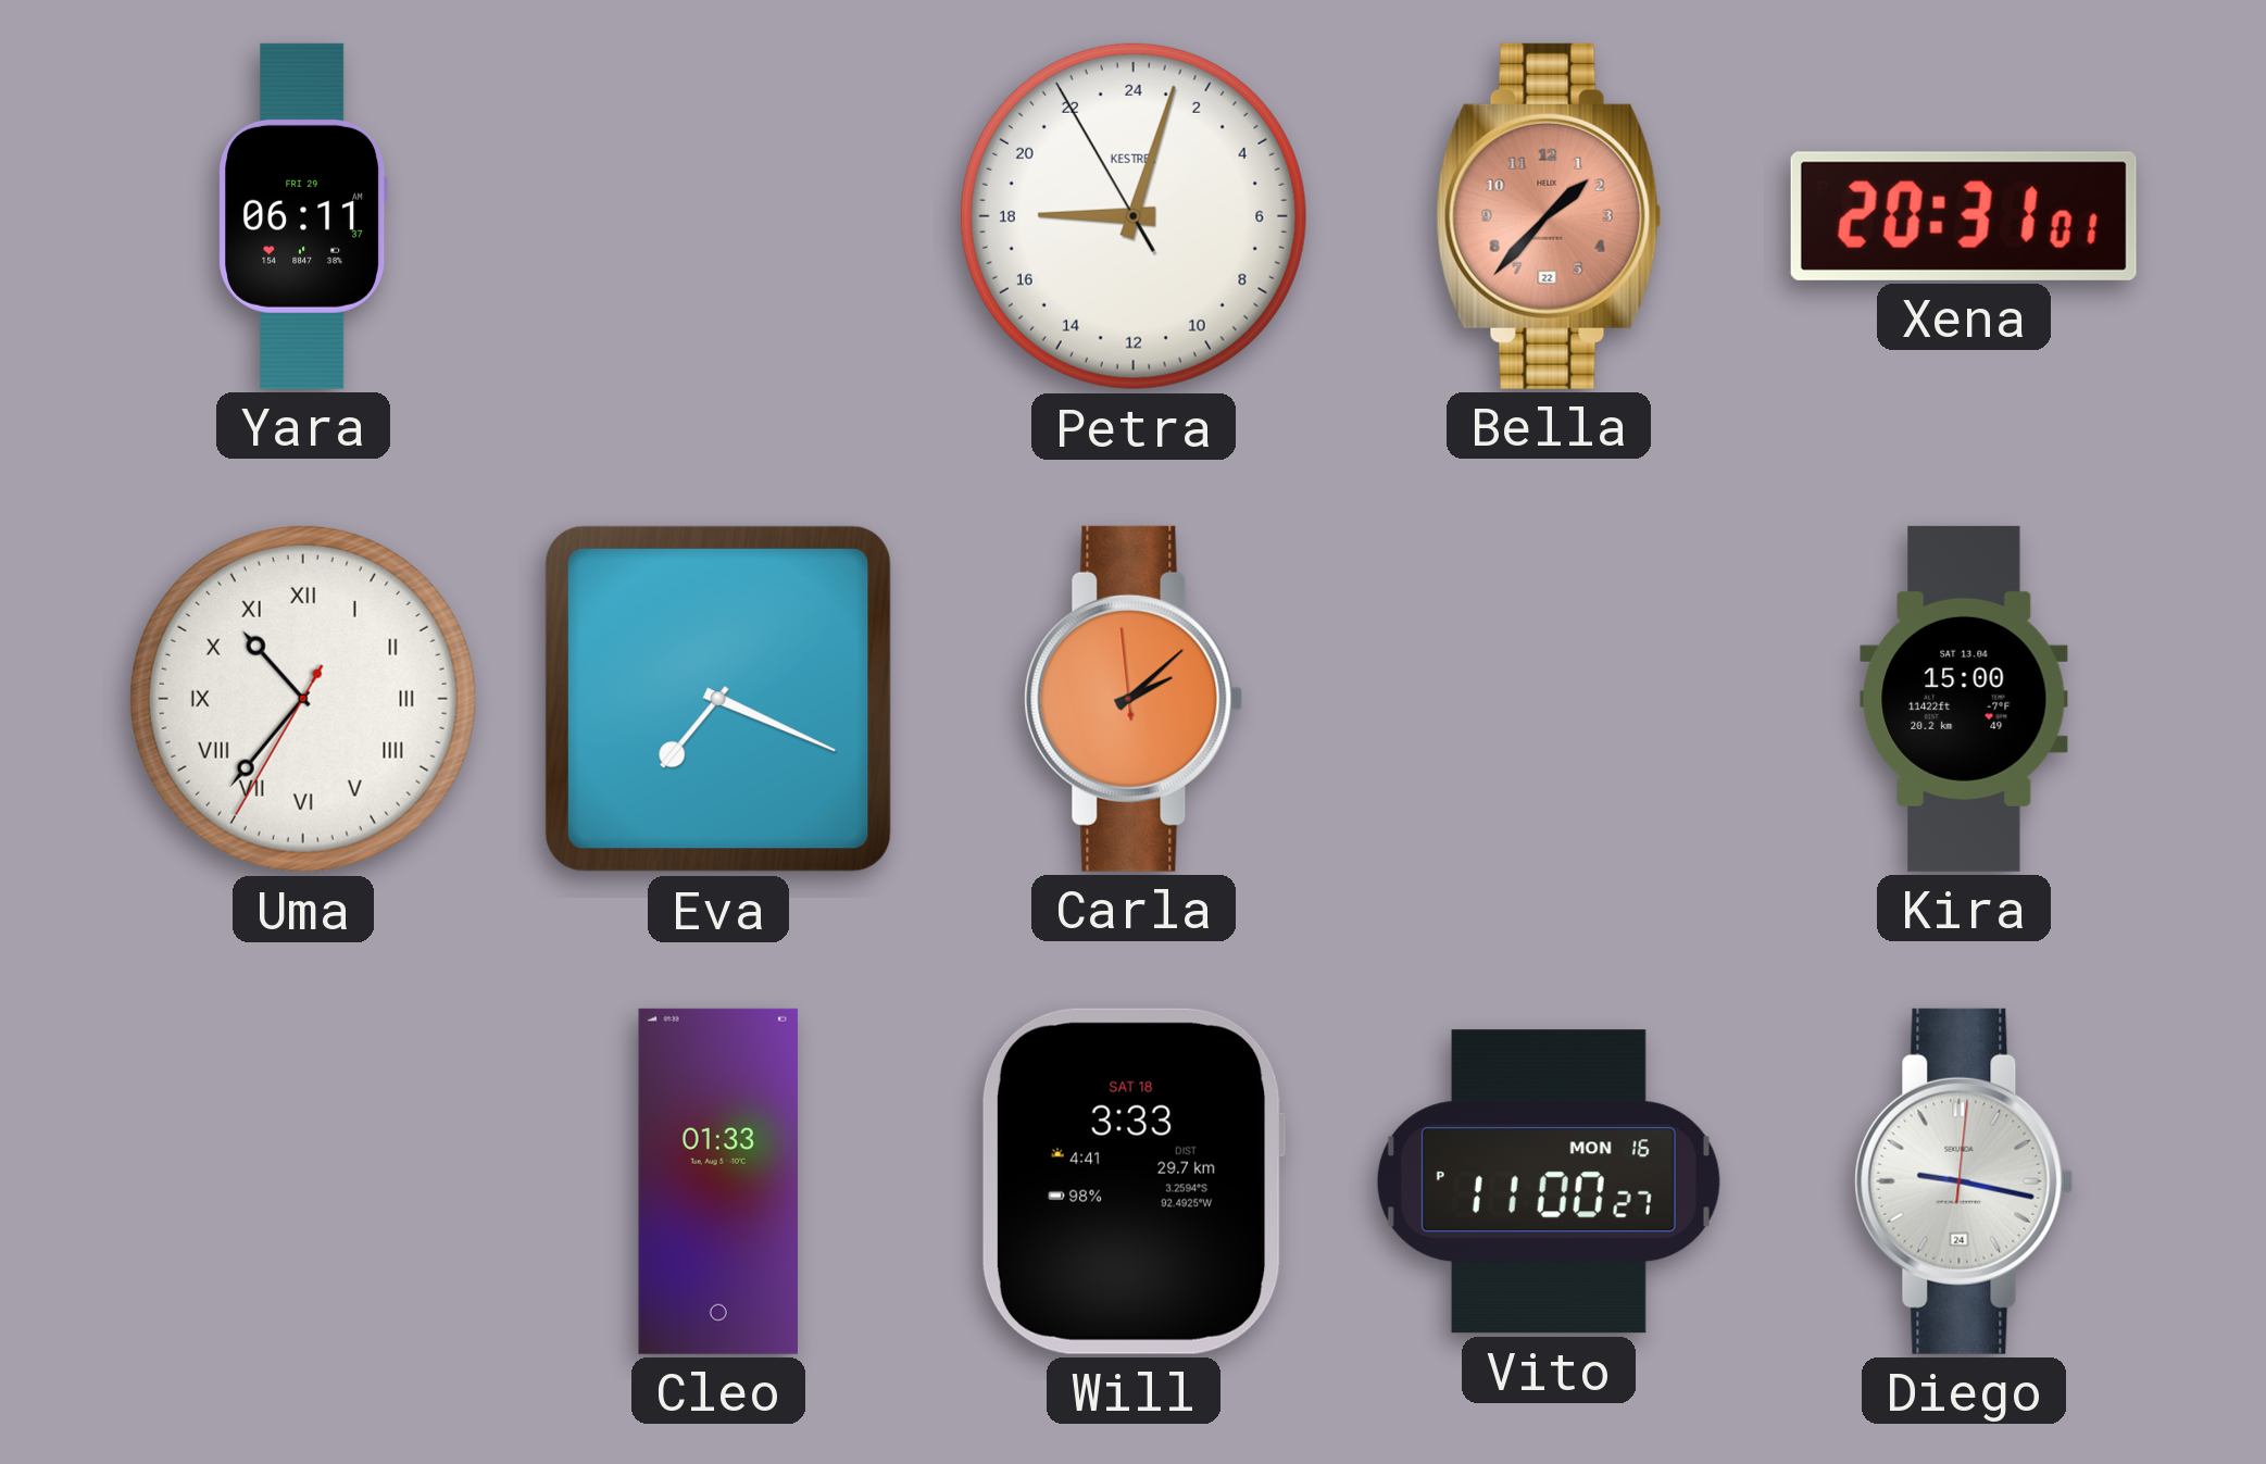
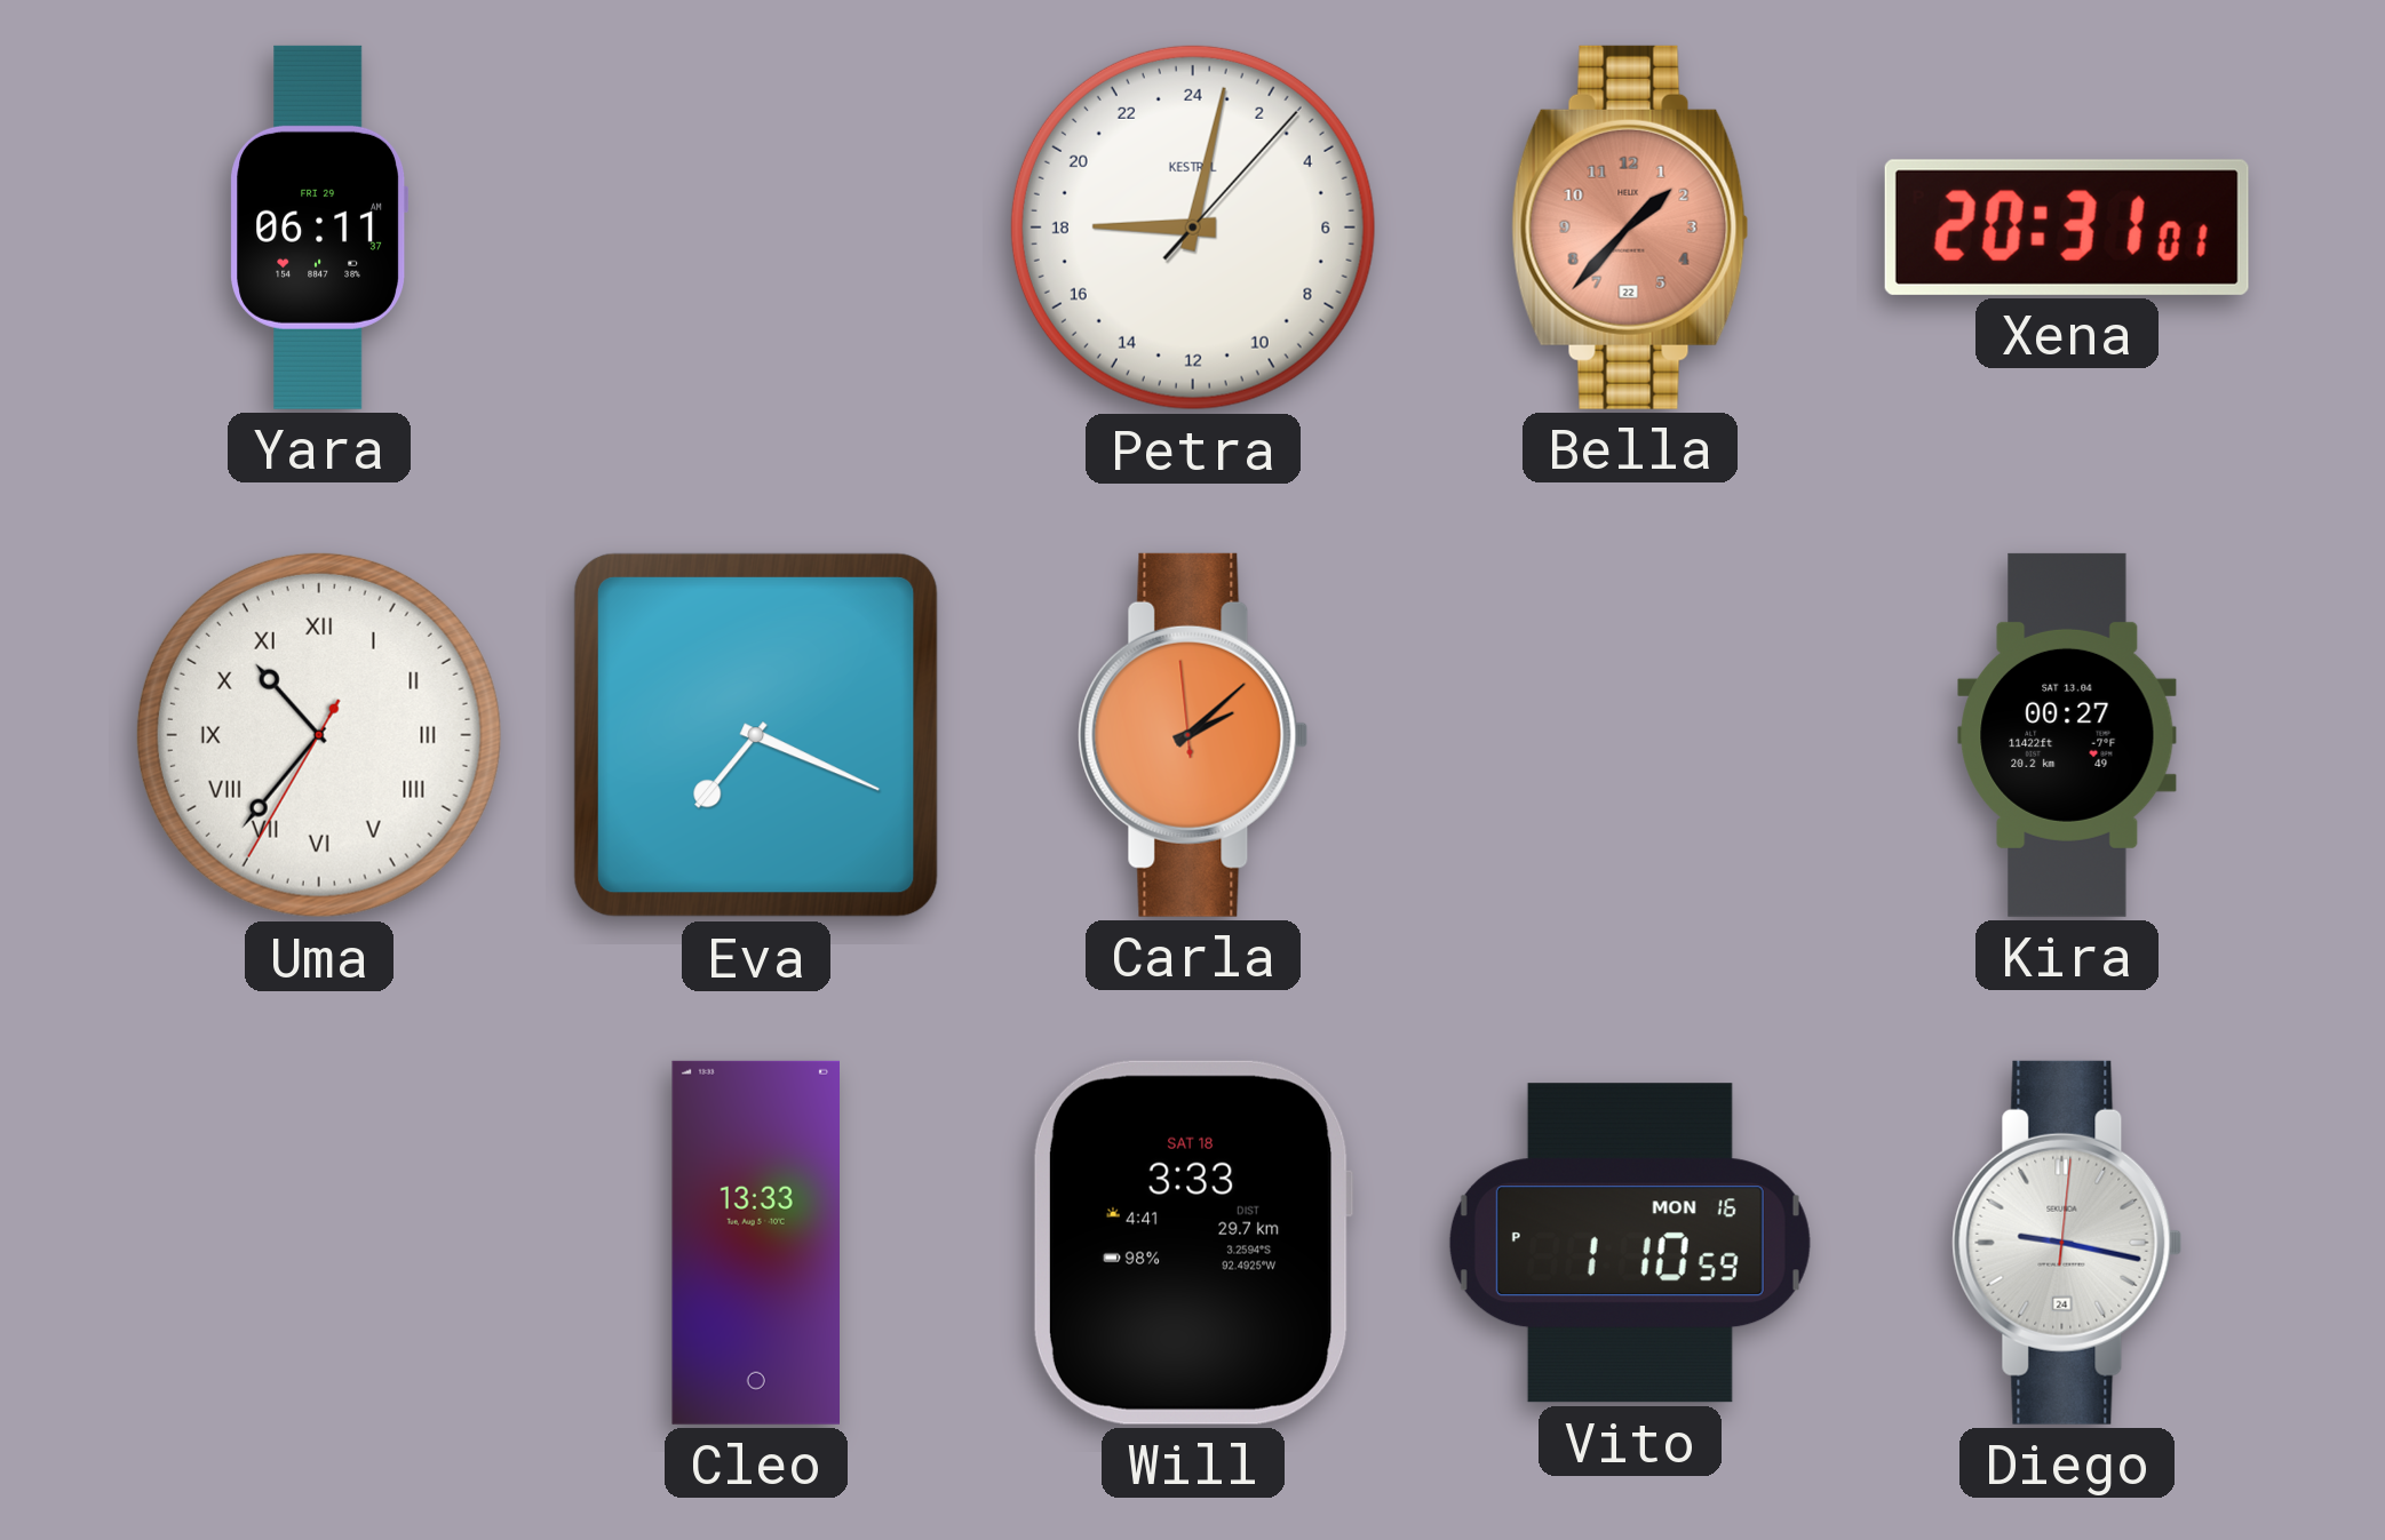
Petra: 18:02:55 -> 18:02:07 (1193, 228)
Kira: 15:00 -> 00:27 (2067, 735)
Cleo: 01:33 -> 13:33 (755, 1243)
Vito: 11:00 -> 1:10 (1630, 1243)
